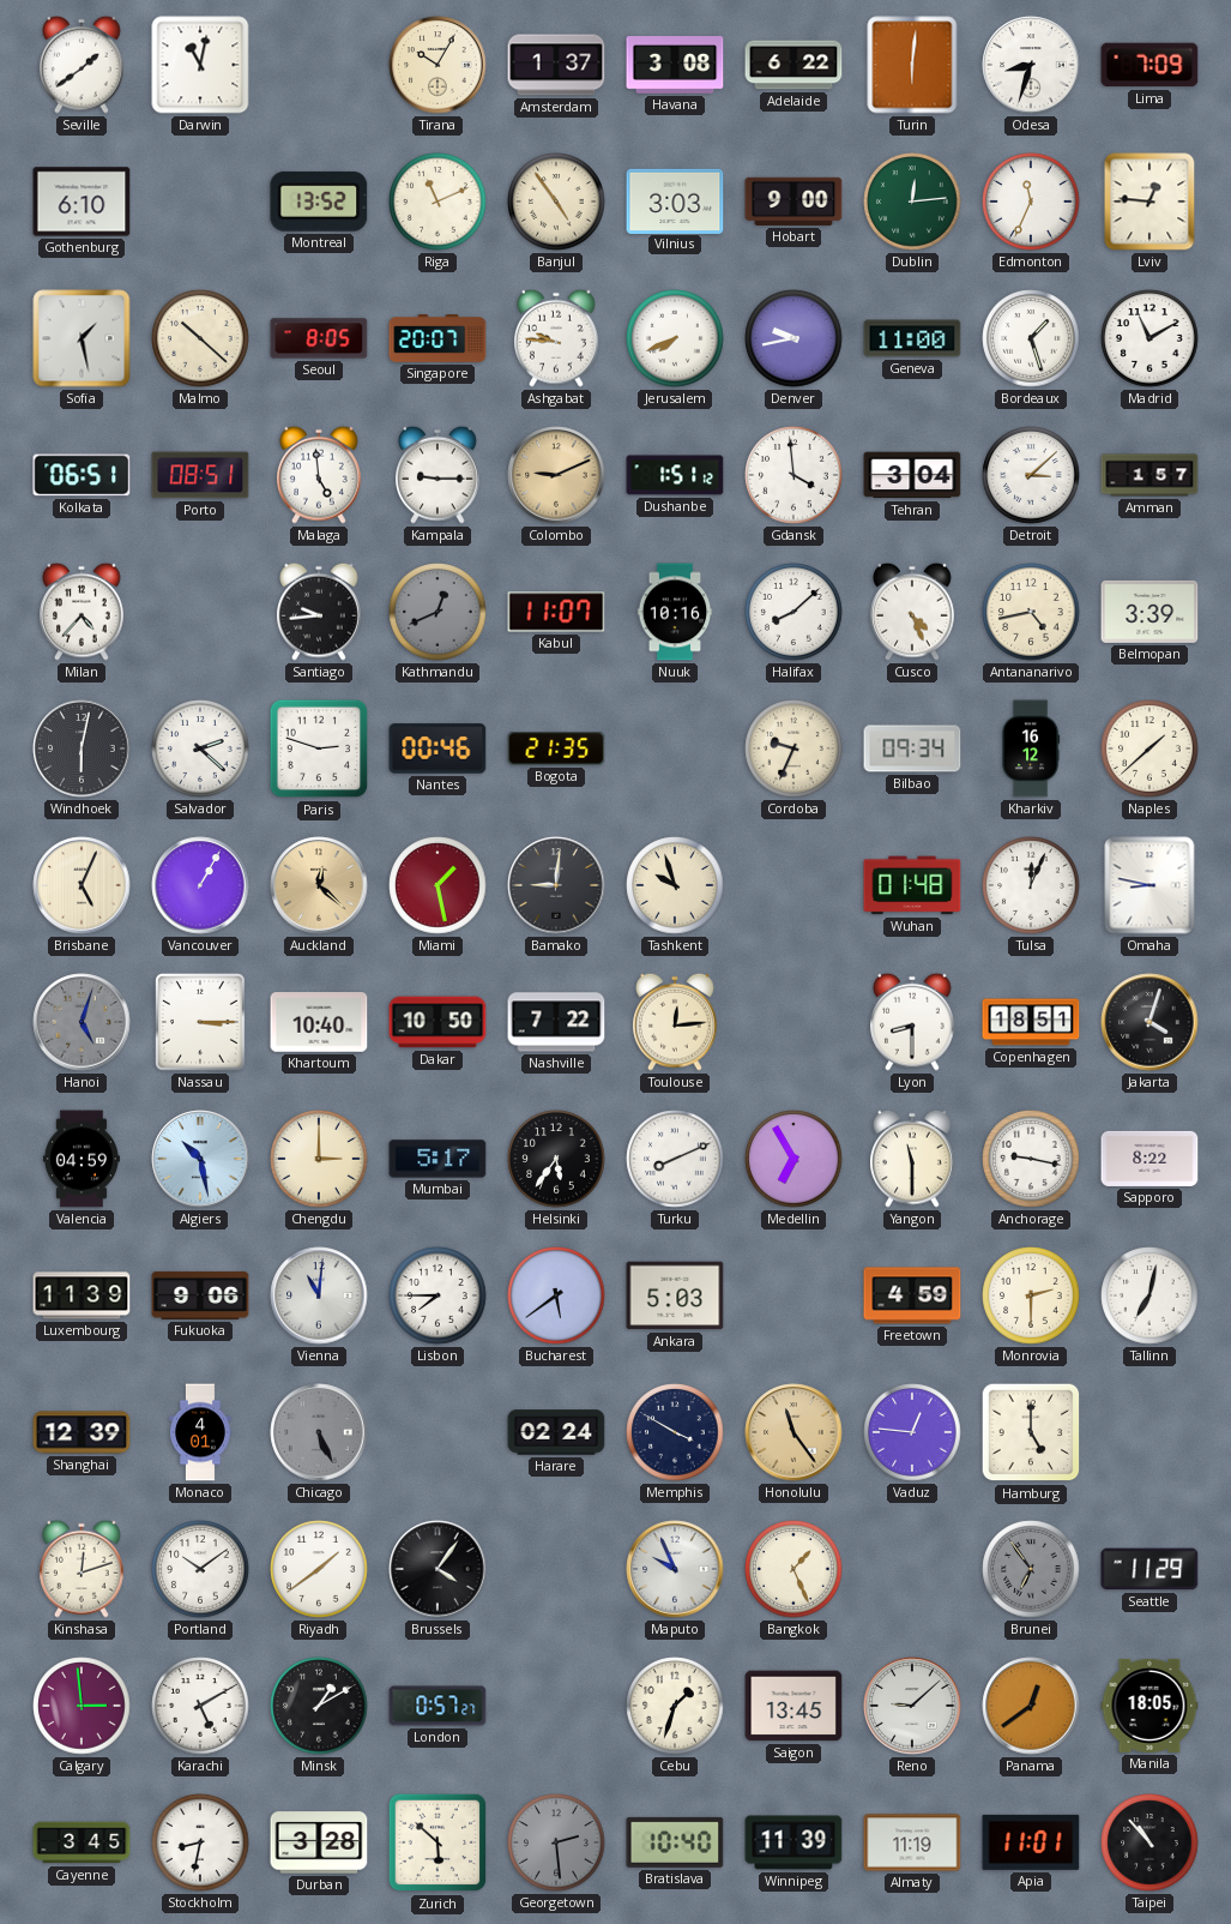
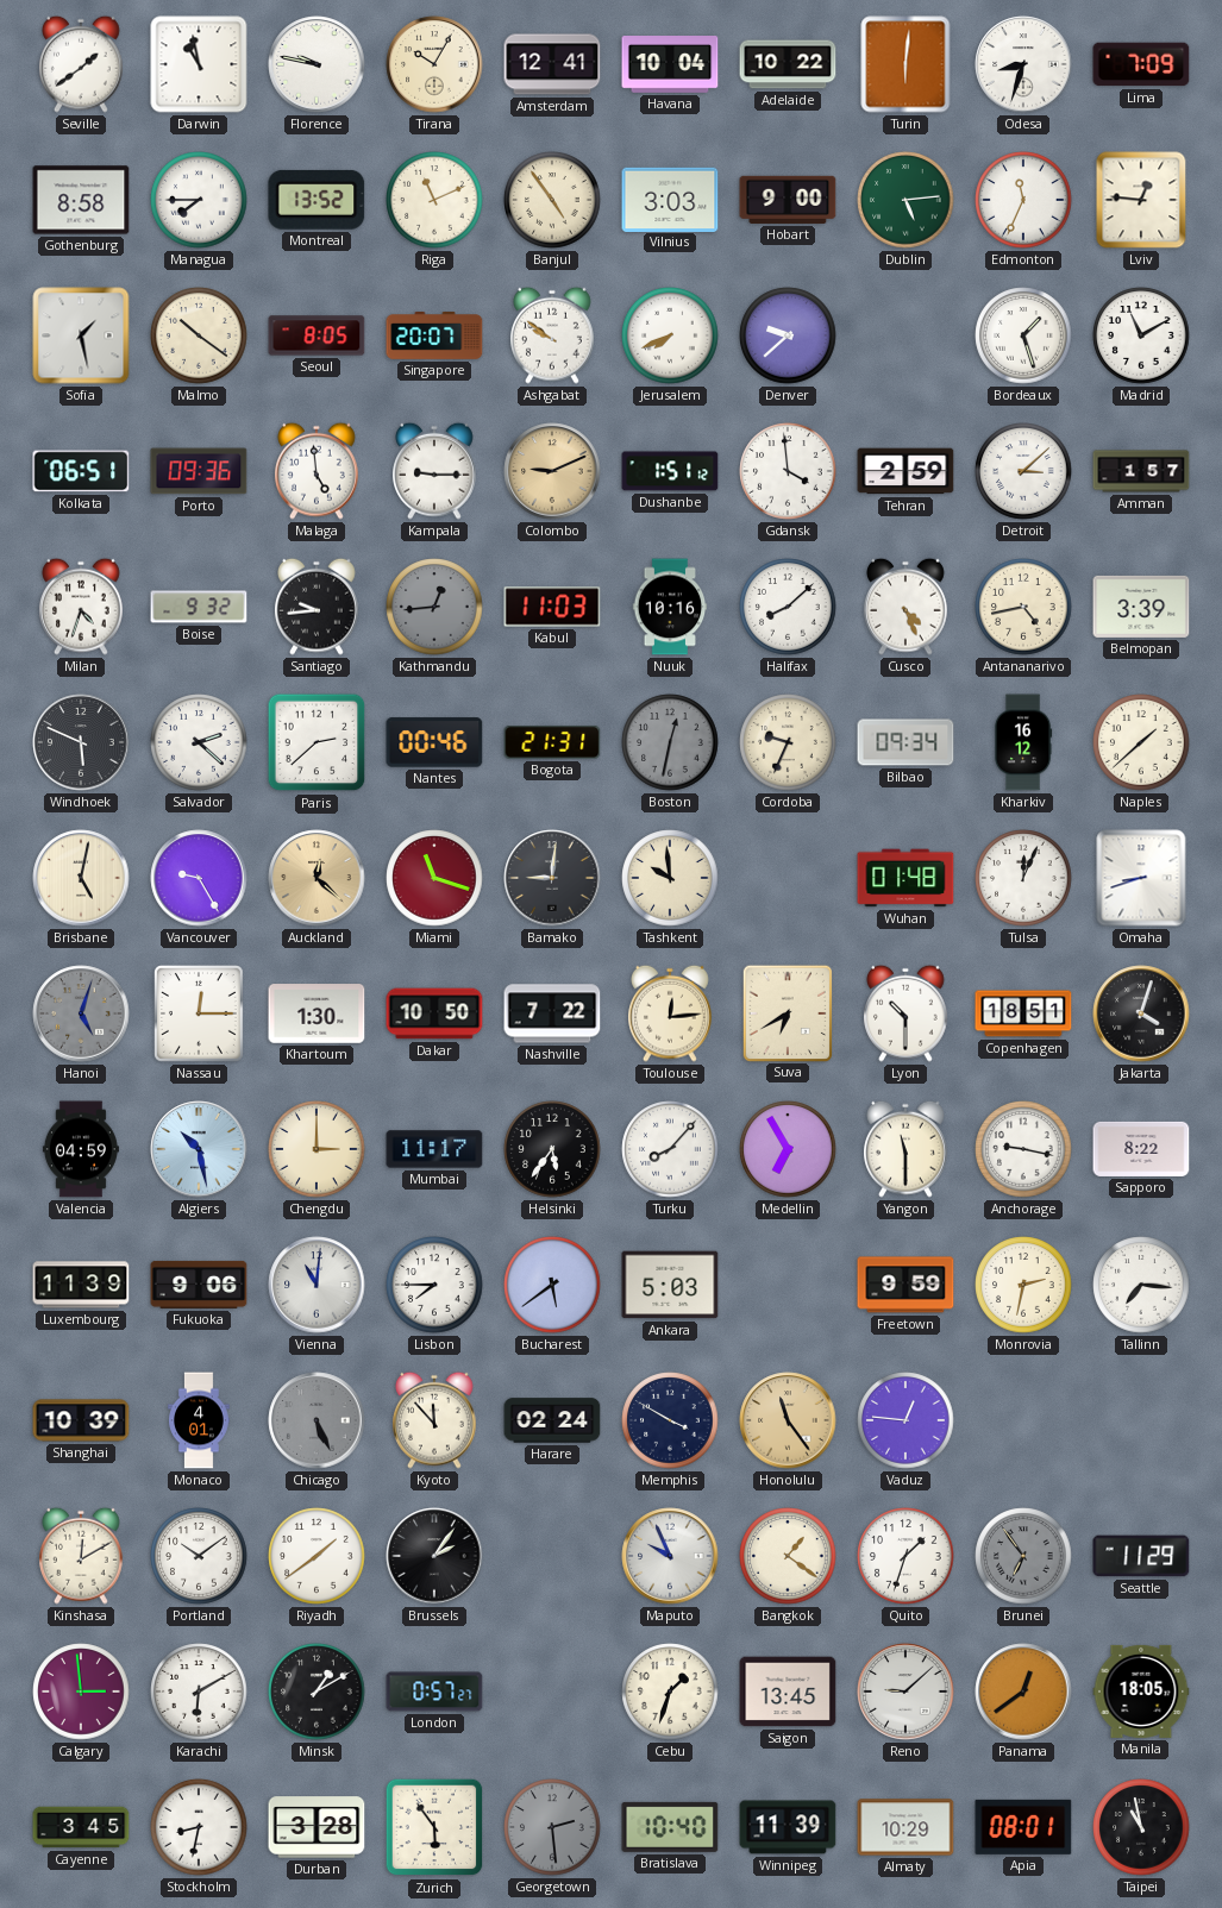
Darwin: 11:02 -> 10:58 (199, 64)
Florence: none -> 9:47 (317, 64)
Amsterdam: 1:37 -> 12:41 (552, 64)
Havana: 3:08 -> 10:04 (670, 65)
Adelaide: 6:22 -> 10:22 (788, 64)
Gothenburg: 6:10 -> 8:58 (81, 200)
Managua: none -> 7:45 (199, 200)
Dublin: 12:14 -> 5:14 (905, 200)
Malmo: 10:22 -> 10:21 (199, 335)
Ashgabat: 9:46 -> 9:51 (553, 335)
Denver: 9:43 -> 9:38 (788, 335)
Geneva: 11:00 -> none (912, 338)
Porto: 08:51 -> 09:36 (199, 471)
Tehran: 3:04 -> 2:59 (905, 471)
Milan: 4:37 -> 4:33 (82, 607)
Boise: none -> 9:32 (199, 607)
Kathmandu: 12:41 -> 12:44 (434, 607)
Kabul: 11:07 -> 11:03 (552, 607)
Windhoek: 6:02 -> 5:49 (81, 742)
Paris: 2:48 -> 2:38 (317, 742)
Bogota: 21:35 -> 21:31 (552, 743)
Boston: none -> 12:32 (670, 742)
Brisbane: 5:04 -> 5:02 (81, 878)
Vancouver: 1:05 -> 9:25 (199, 878)
Miami: 1:28 -> 11:18 (434, 878)
Tashkent: 9:57 -> 9:59 (670, 878)
Omaha: 8:47 -> 8:42 (1141, 878)
Nassau: 3:15 -> 12:15 (199, 1015)
Khartoum: 10:40 -> 1:30 (317, 1013)
Suva: none -> 6:40 (787, 1012)
Lyon: 8:30 -> 10:30 (907, 1013)
Mumbai: 5:17 -> 11:17 (434, 1149)
Turku: 8:11 -> 8:07 (670, 1149)
Freetown: 4:59 -> 9:59 (905, 1285)
Monrovia: 2:30 -> 2:32 (1023, 1285)
Tallinn: 7:02 -> 7:16 (1141, 1285)
Shanghai: 12:39 -> 10:39 (81, 1420)
Kyoto: none -> 11:53 (435, 1420)
Hamburg: 5:00 -> none (1031, 1432)
Kinshasa: 12:12 -> 12:10 (82, 1556)
Brussels: 4:06 -> 2:06 (434, 1556)
Bangkok: 1:26 -> 1:21 (788, 1556)
Quito: none -> 1:33 (905, 1556)
Karachi: 5:10 -> 6:10 (199, 1692)
Zurich: 5:52 -> 5:54 (434, 1827)
Almaty: 11:19 -> 10:29 (905, 1827)
Apia: 11:01 -> 08:01 (1023, 1827)
Taipei: 10:53 -> 10:58 (1141, 1827)
